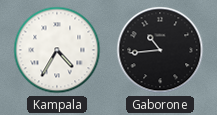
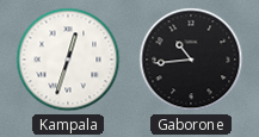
Kampala: 4:35 -> 12:33 (68, 60)
